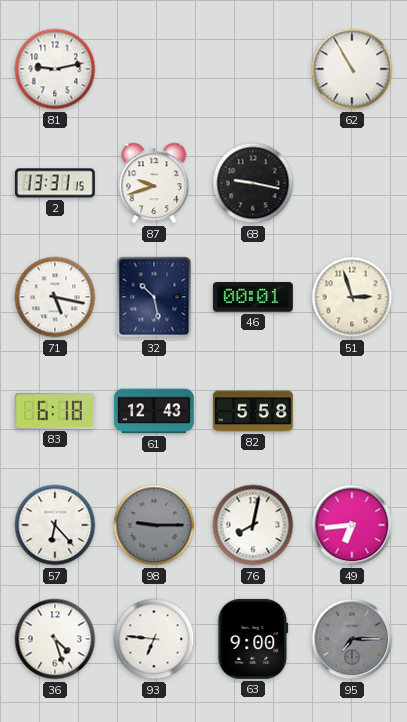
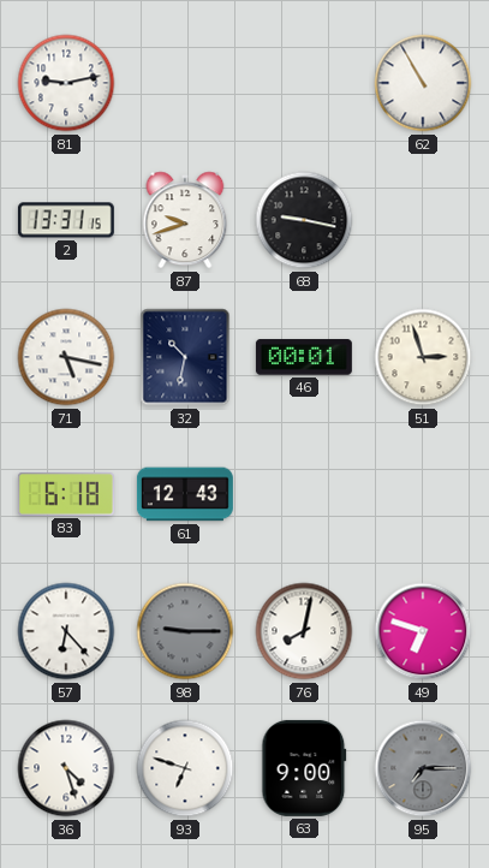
32: 10:28 -> 10:32 (185, 357)
82: 5:58 -> none (253, 411)
49: 6:44 -> 6:48 (423, 631)
93: 6:46 -> 6:48 (185, 768)
